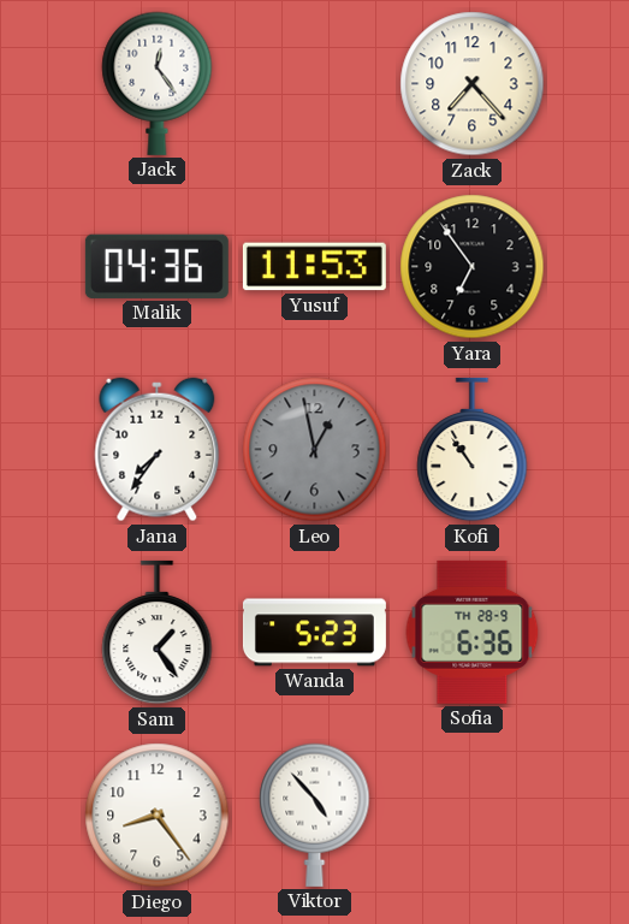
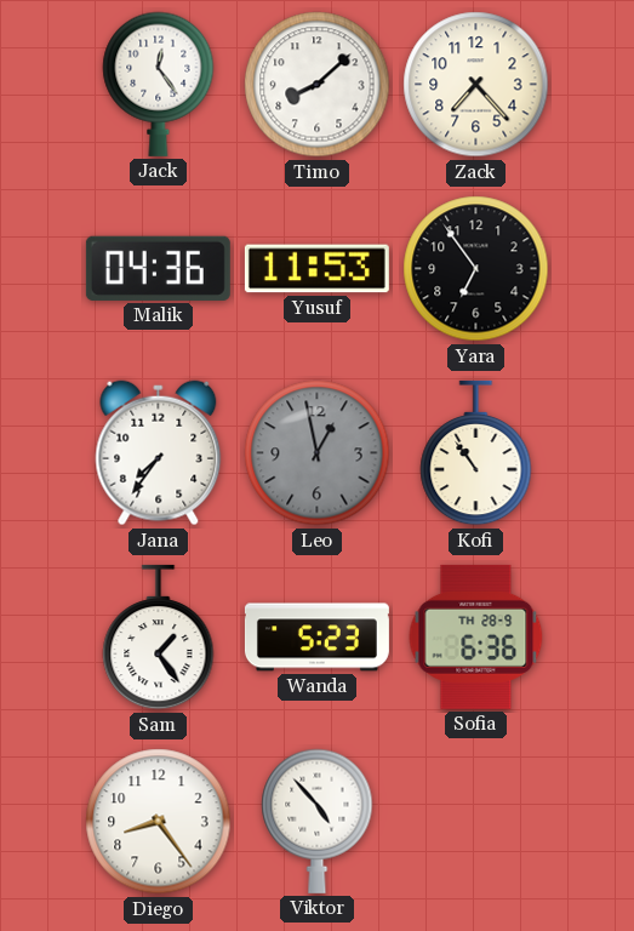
Timo: none -> 8:08 (318, 85)
